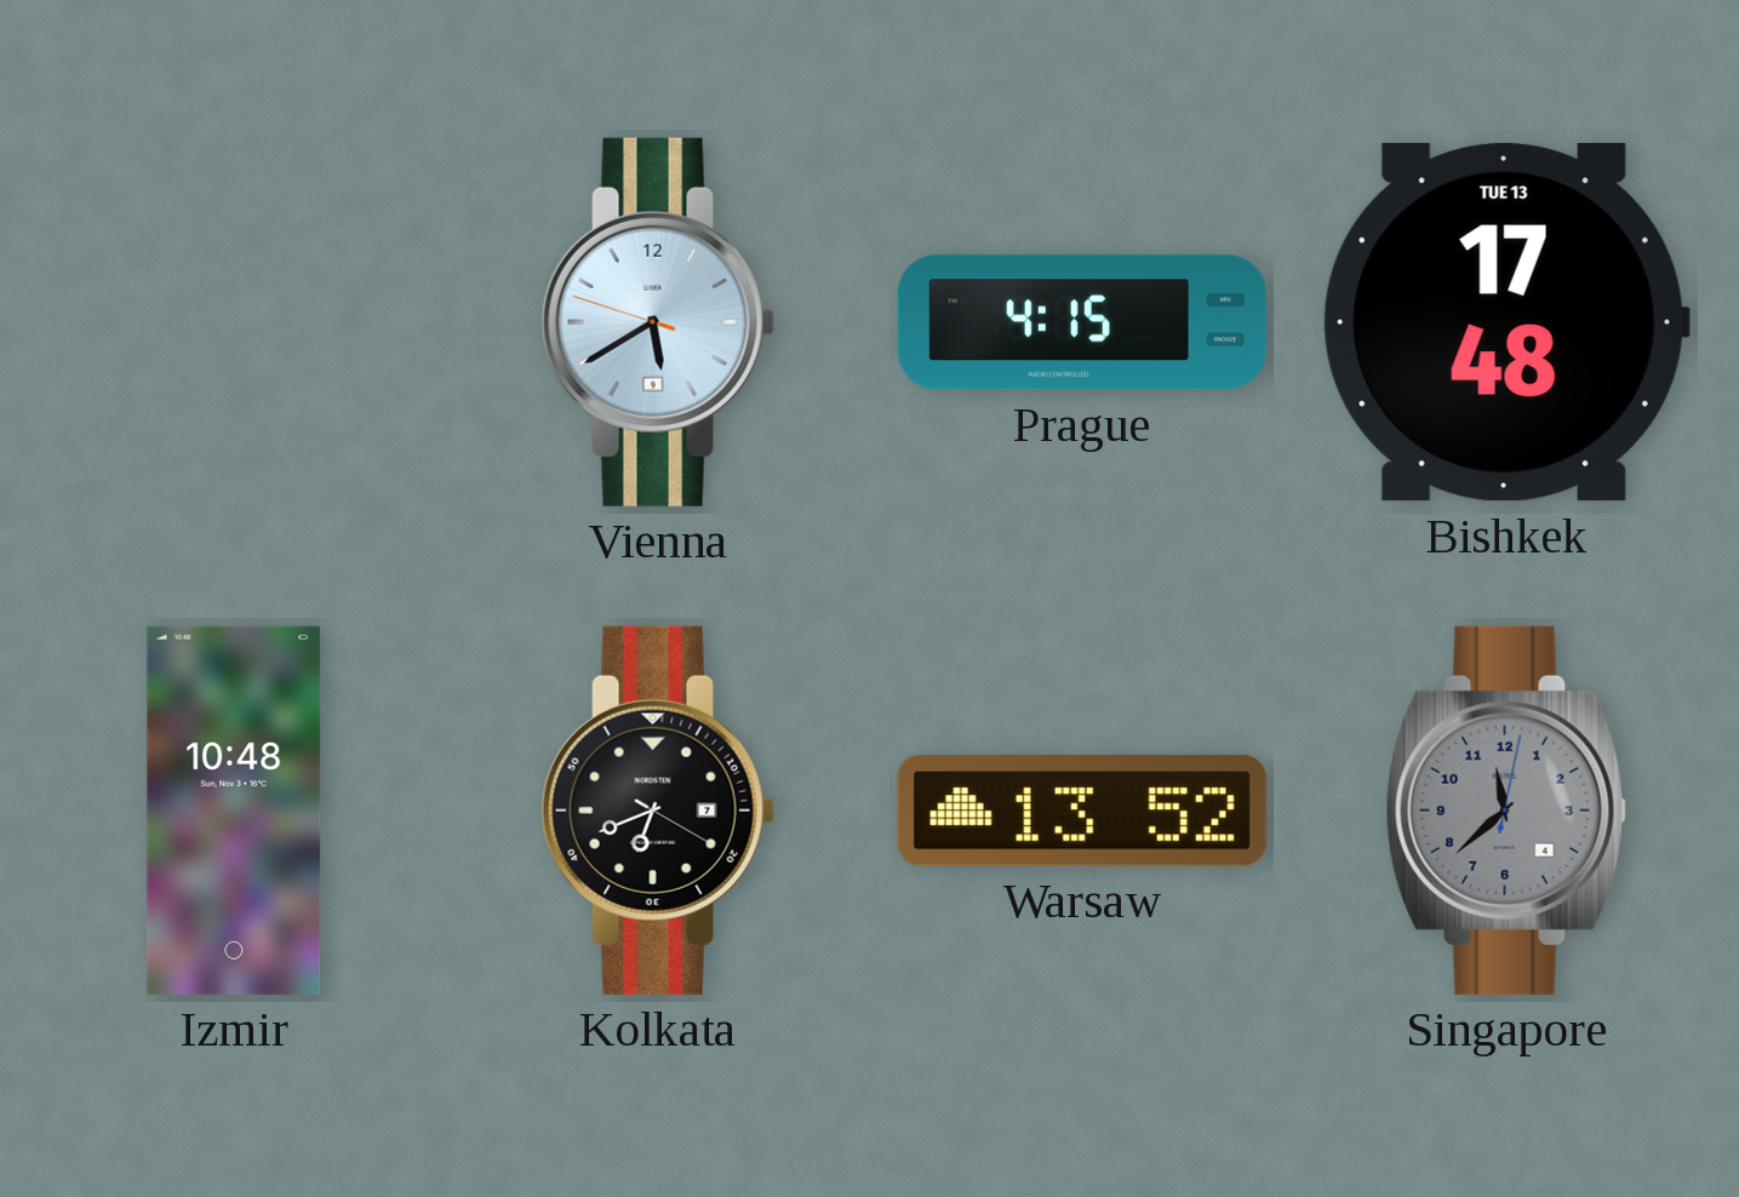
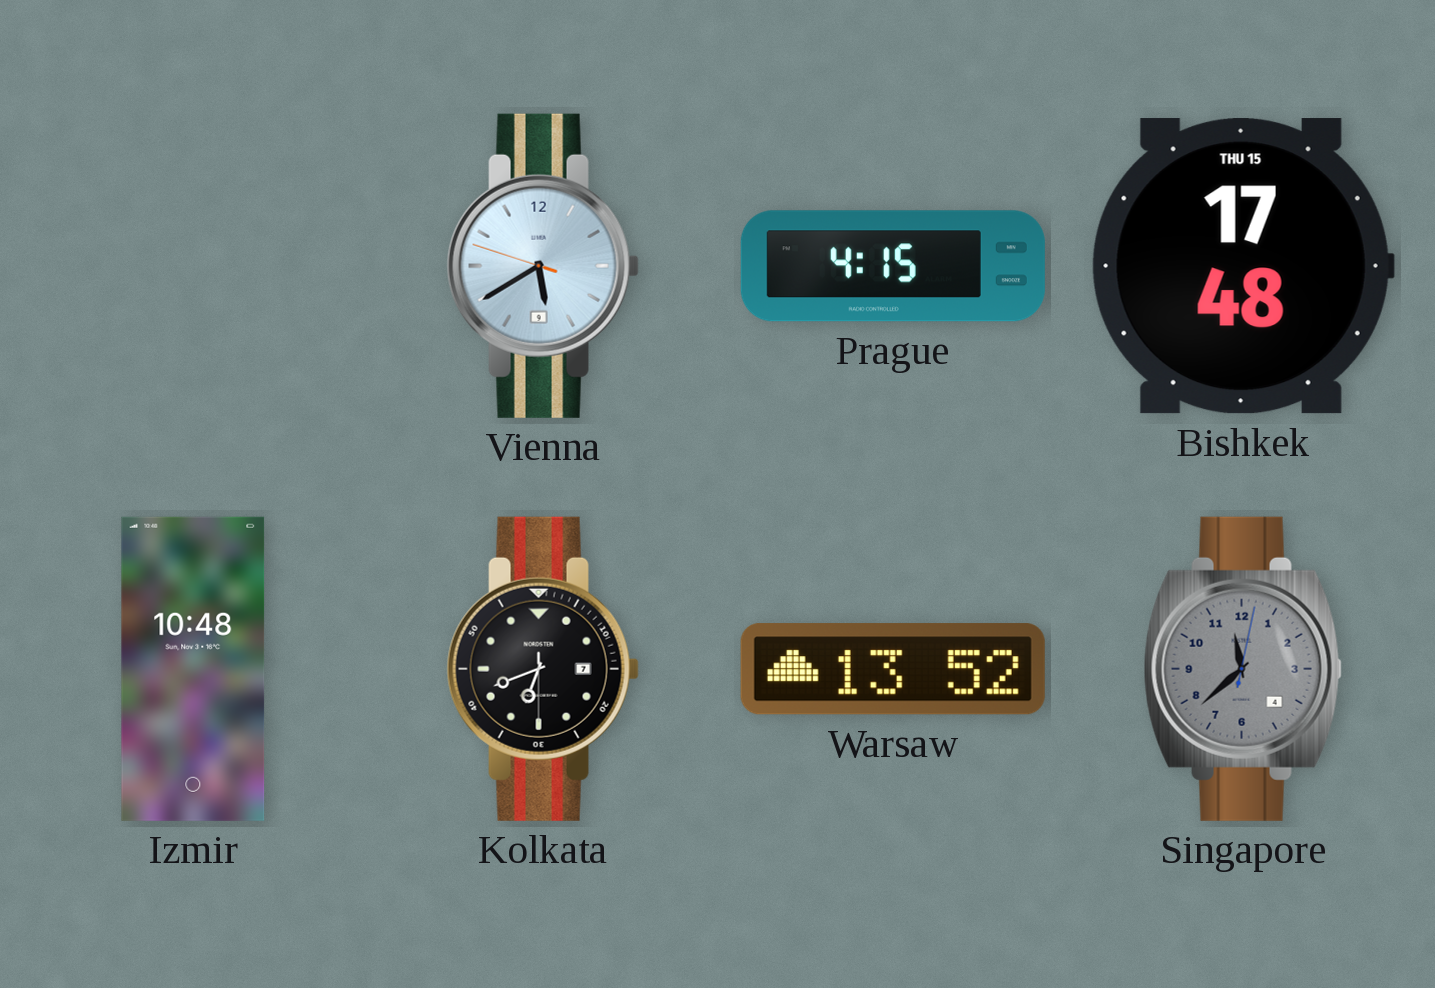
Bishkek date: TUE 13 -> THU 15 (1243, 266)
Kolkata: 6:41:20 -> 6:41:30 (543, 669)
